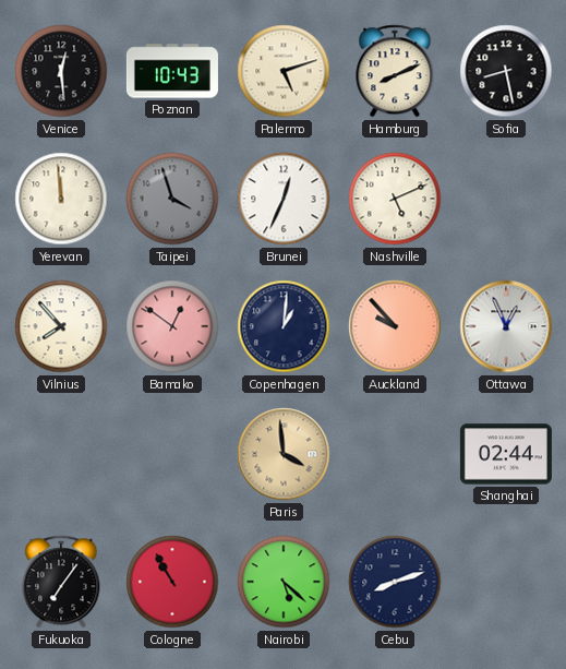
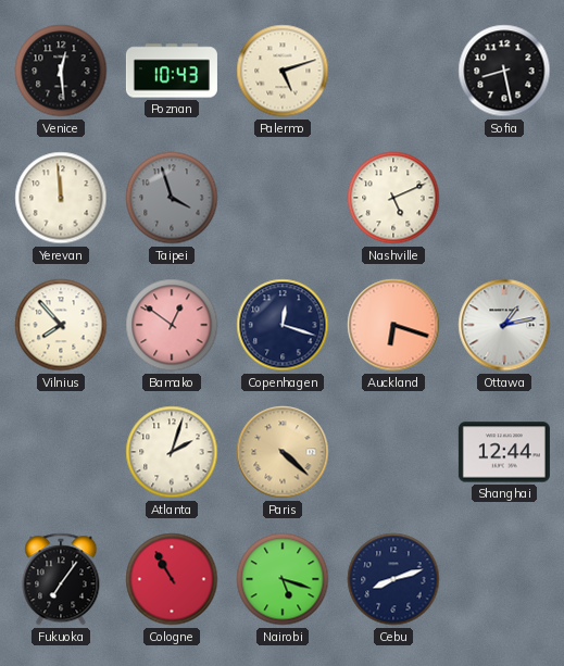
Hamburg: 8:11 -> none (395, 71)
Brunei: 12:34 -> none (284, 199)
Copenhagen: 1:01 -> 12:18 (283, 325)
Auckland: 9:53 -> 6:18 (393, 325)
Ottawa: 12:56 -> 1:13 (504, 325)
Atlanta: none -> 2:03 (172, 452)
Paris: 3:59 -> 4:22 (283, 452)
Shanghai: 02:44 -> 12:44 (504, 452)
Nairobi: 5:22 -> 5:18 (283, 579)
